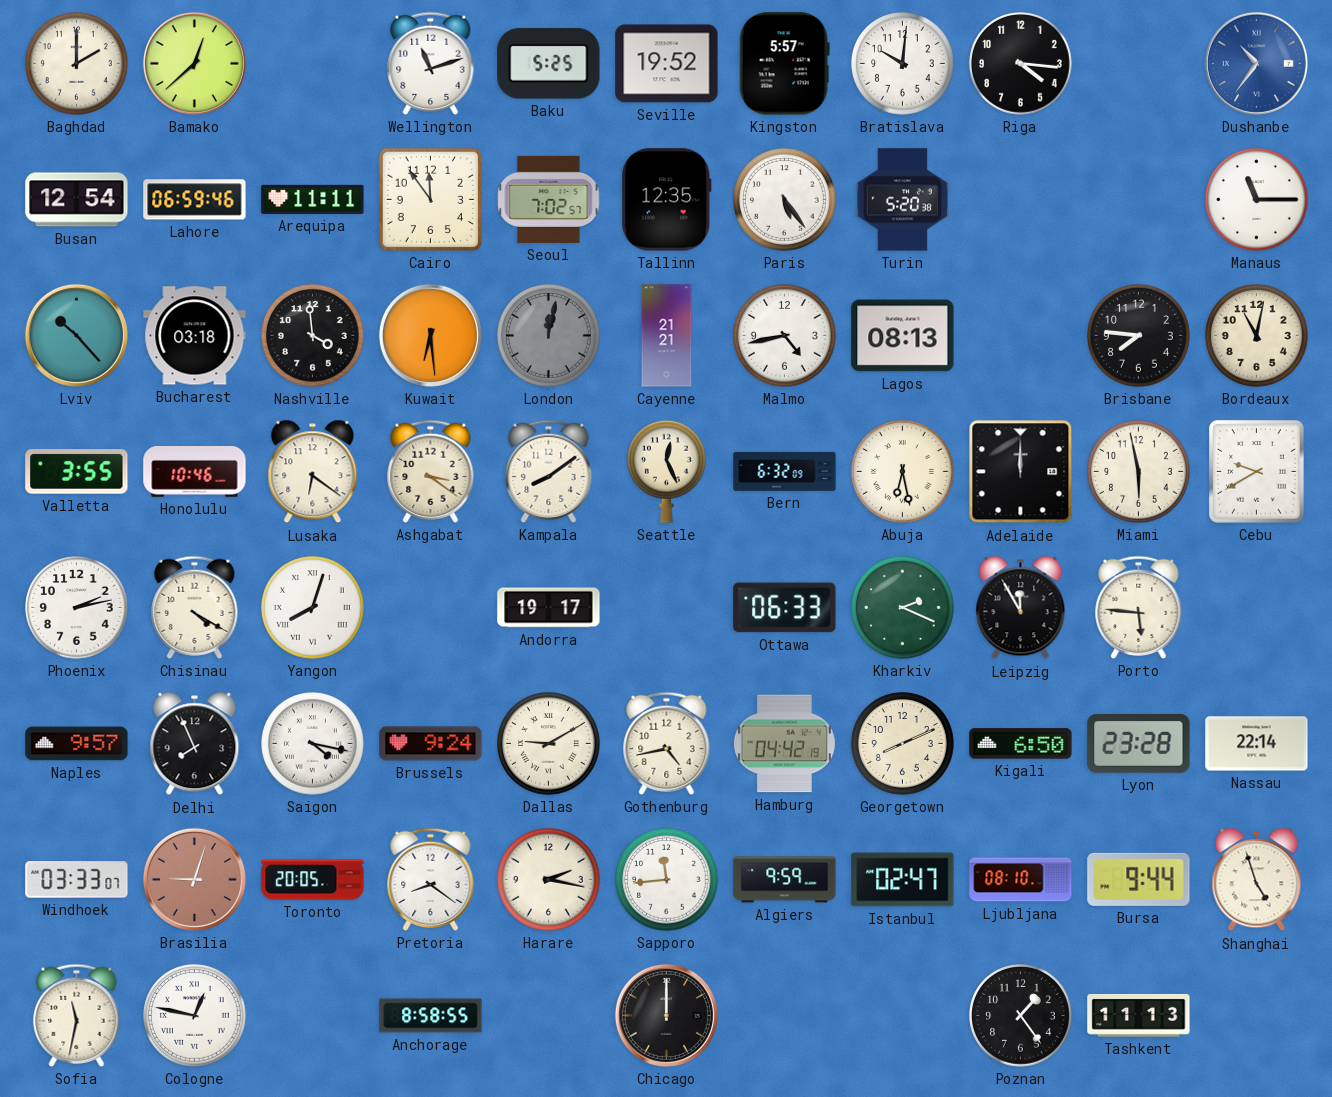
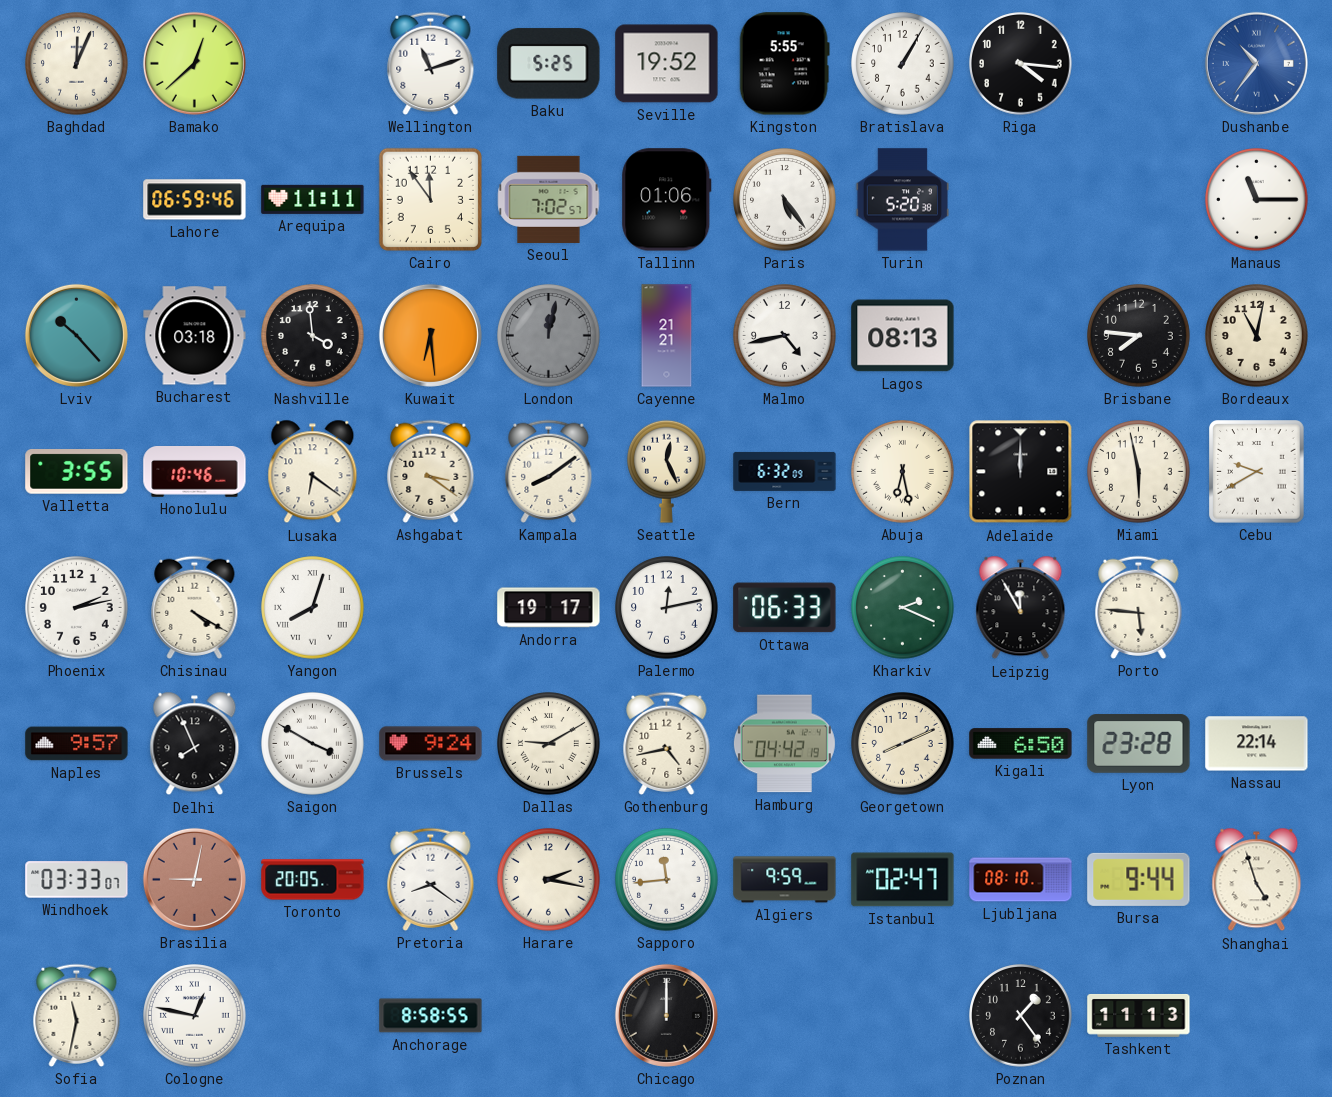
Baghdad: 2:00 -> 12:04 (77, 64)
Kingston: 5:57 -> 5:55 (784, 64)
Bratislava: 10:01 -> 1:05 (903, 64)
Busan: 12:54 -> none (77, 200)
Tallinn: 12:35 -> 01:06 (667, 200)
Palermo: none -> 12:13 (667, 608)
Saigon: 4:17 -> 3:50 (313, 744)
Brasilia: 9:03 -> 9:02 (194, 879)
